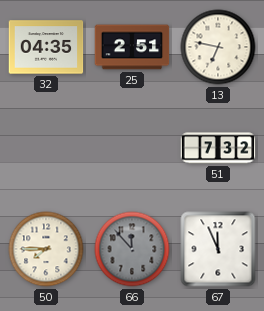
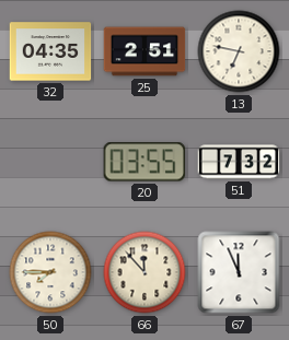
20: none -> 03:55 (143, 162)
66 dial: grey -> cream (144, 272)
